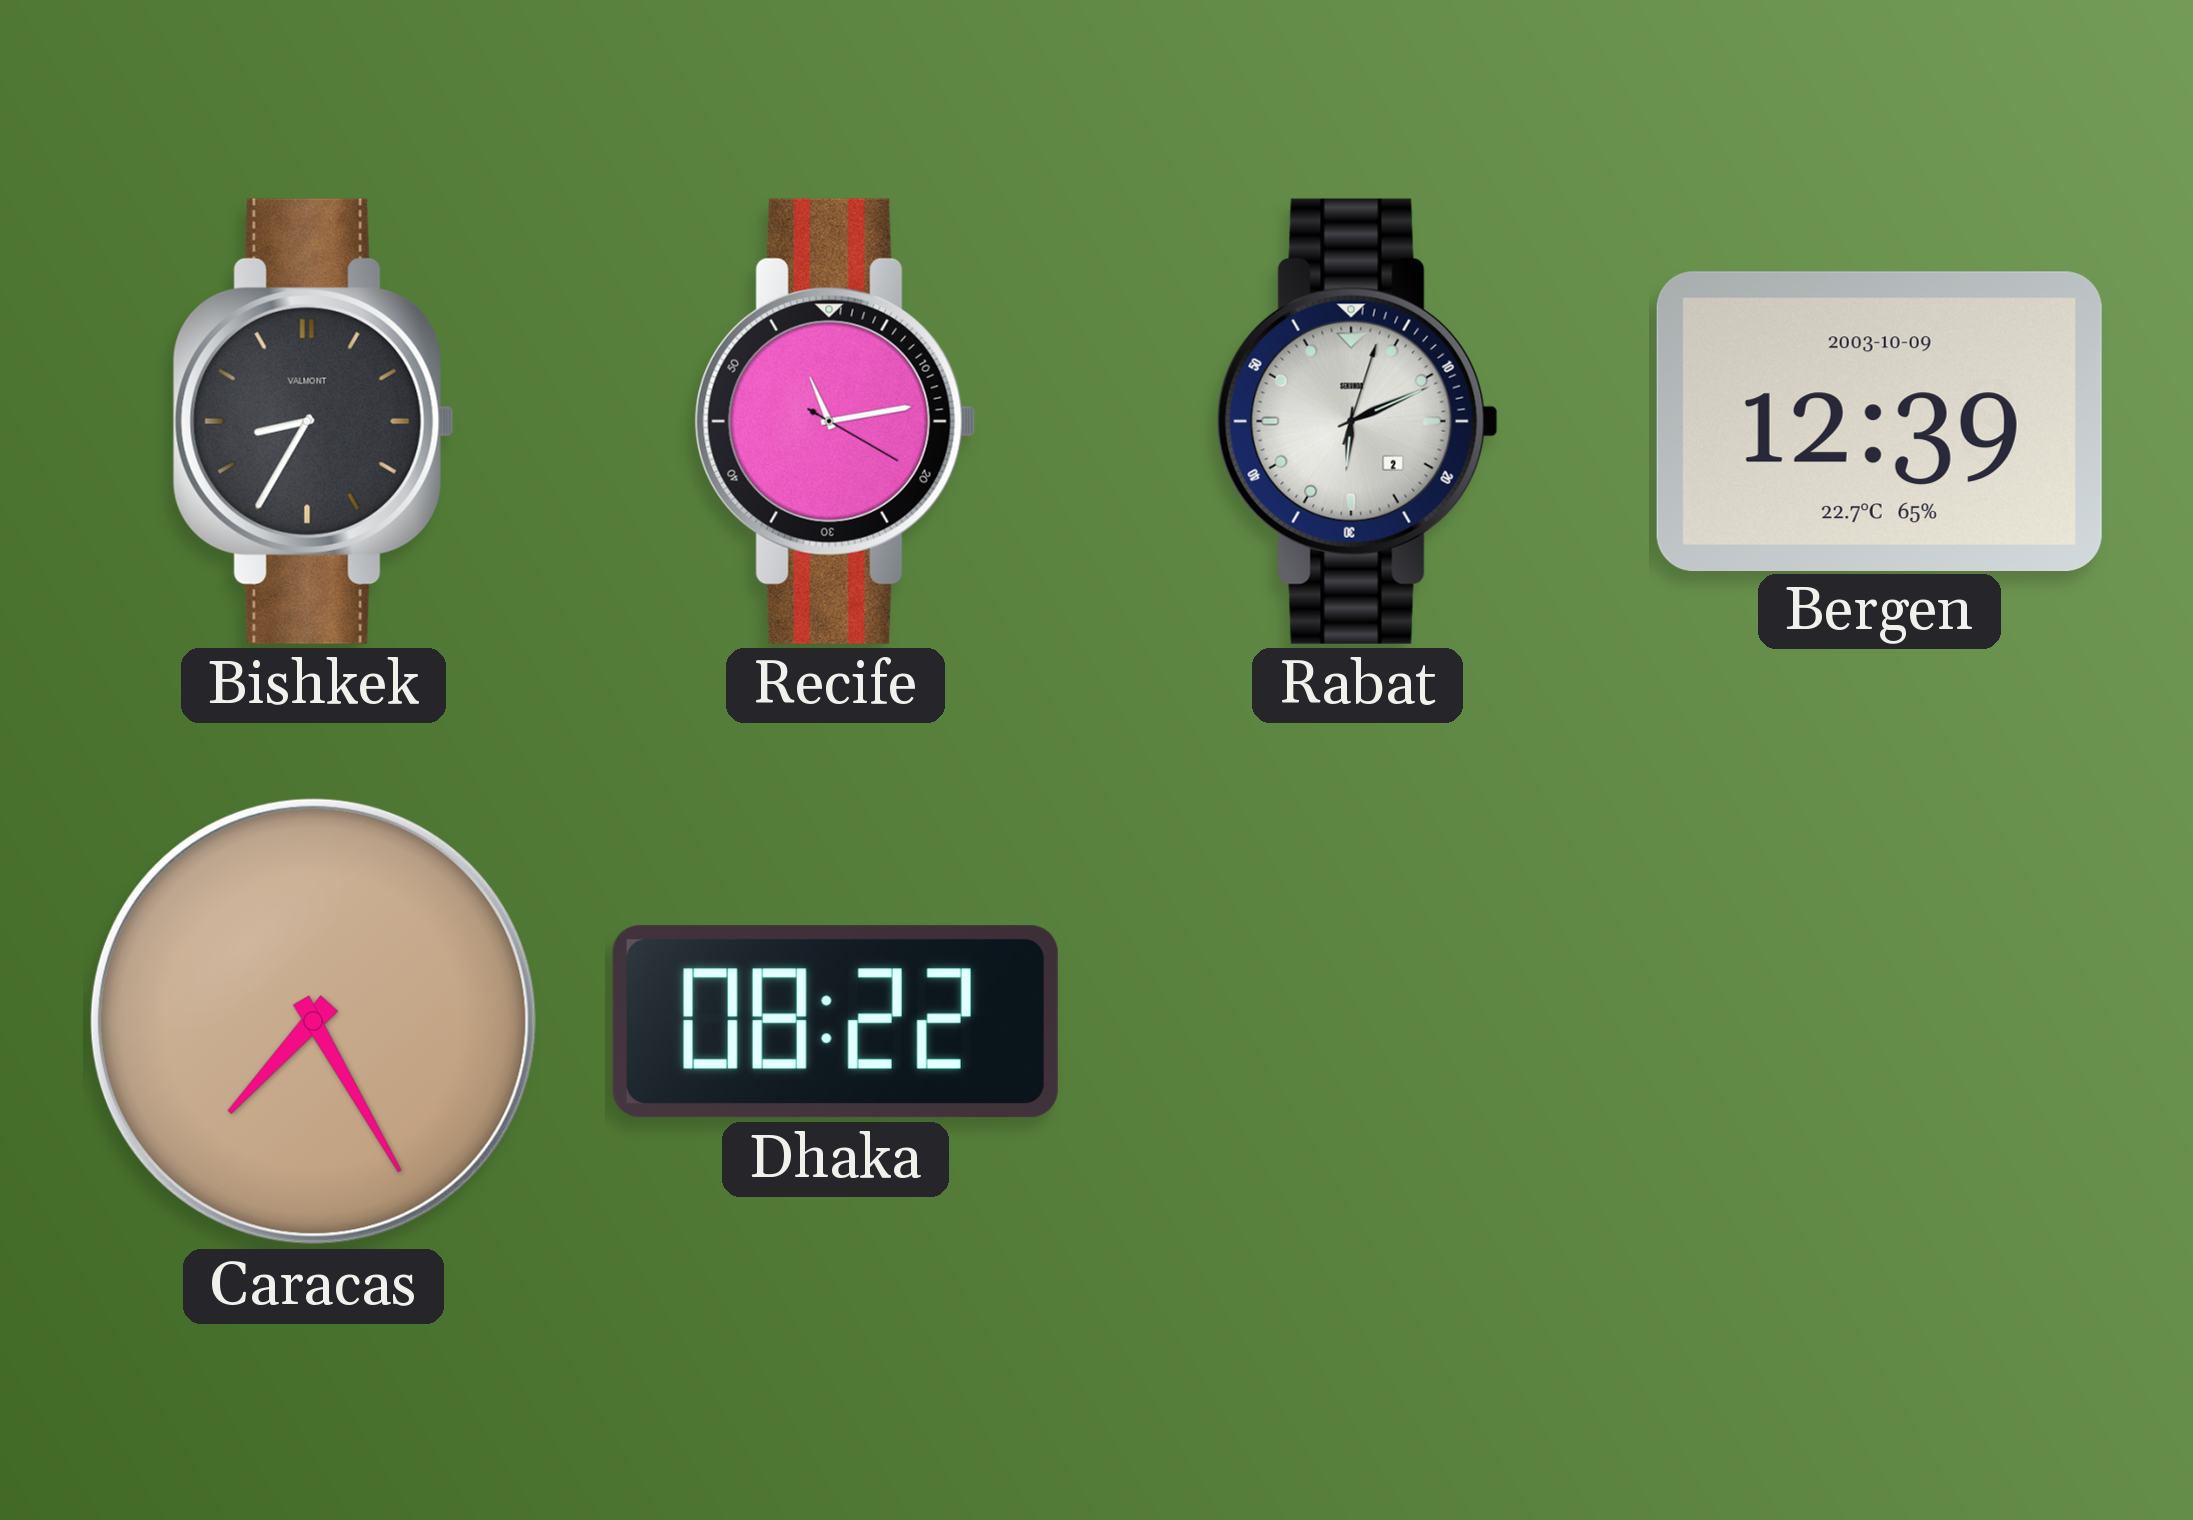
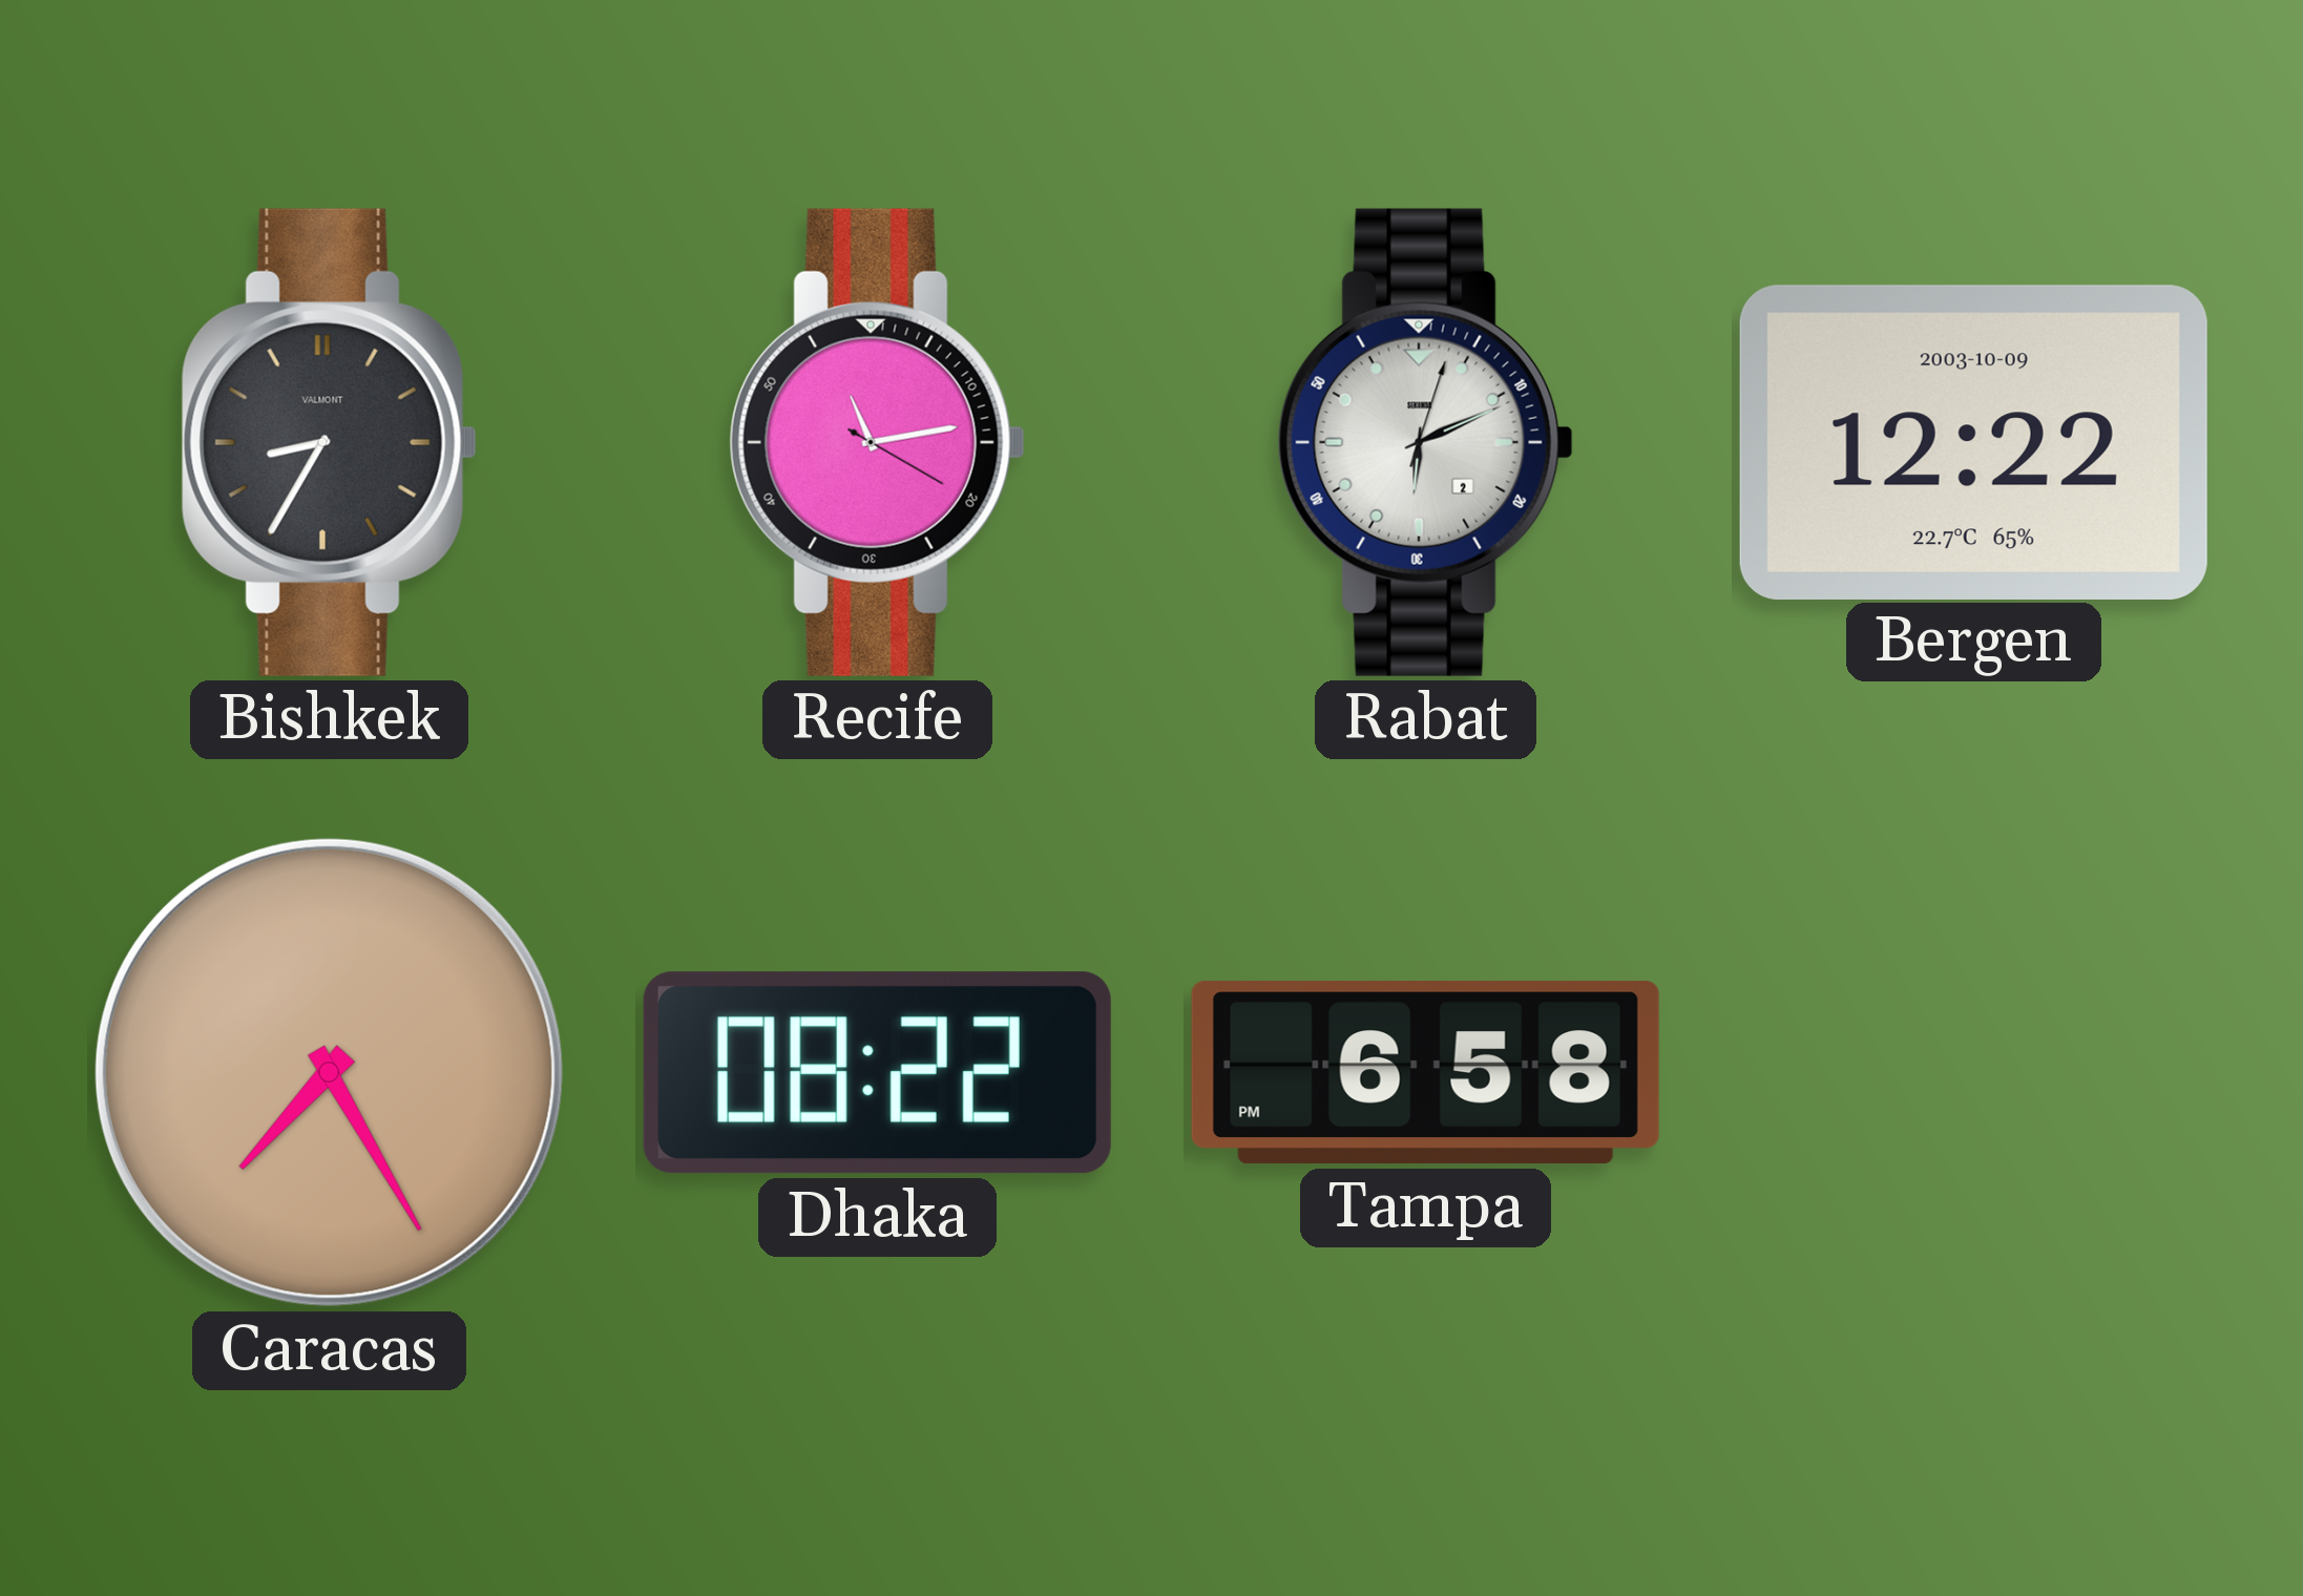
Bergen: 12:39 -> 12:22 (1973, 442)
Tampa: none -> 6:58 (1425, 1073)
